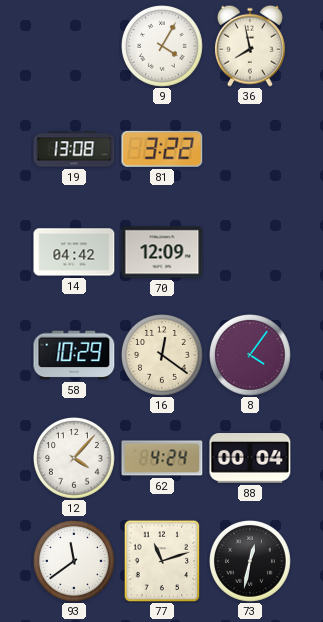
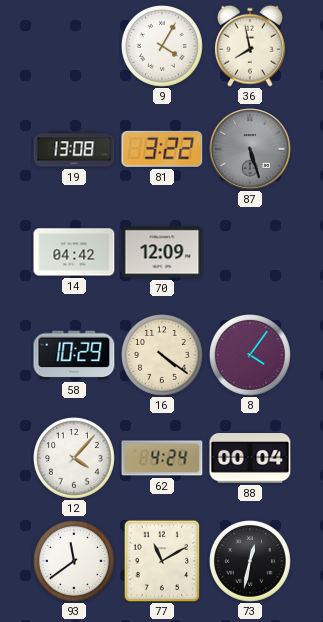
87: none -> 5:27 (250, 149)
16: 12:21 -> 4:21 (163, 356)
77: 11:12 -> 11:10 (162, 561)
